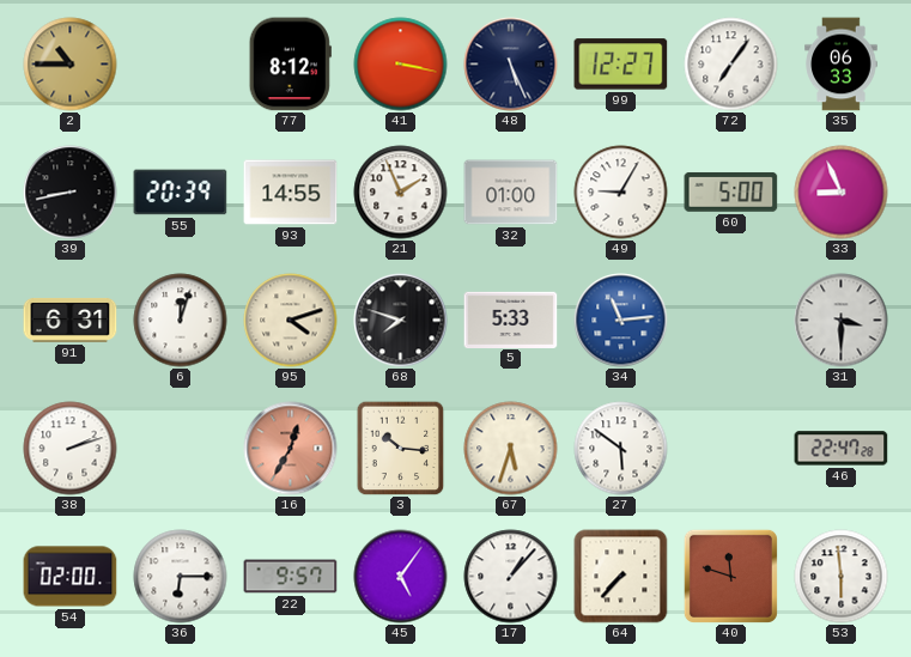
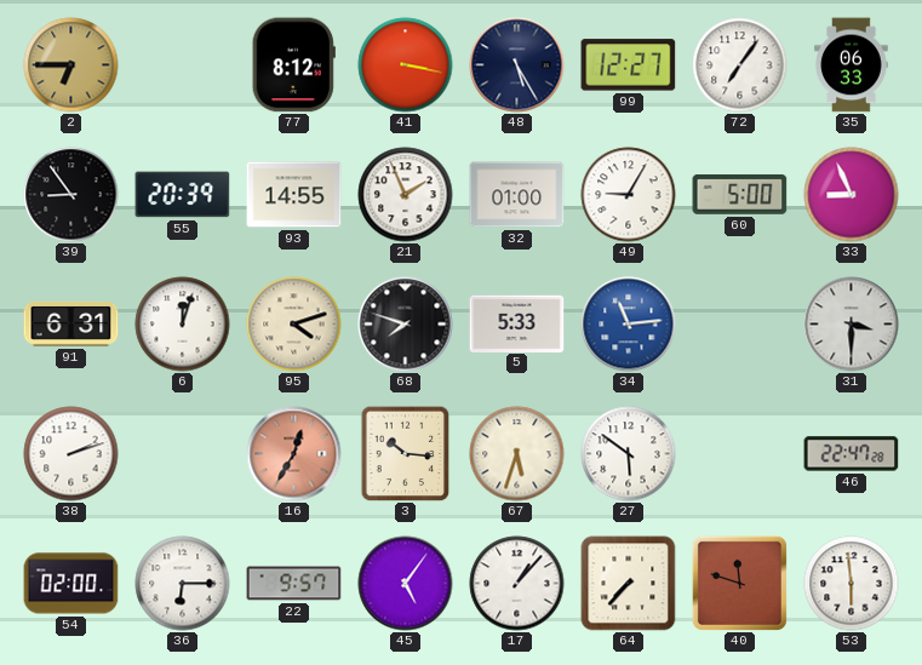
2: 10:45 -> 6:45 (71, 65)
48: 5:26 -> 5:25 (517, 65)
39: 8:43 -> 8:54 (71, 195)
